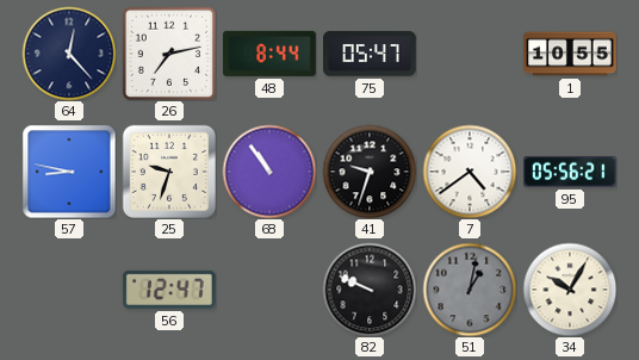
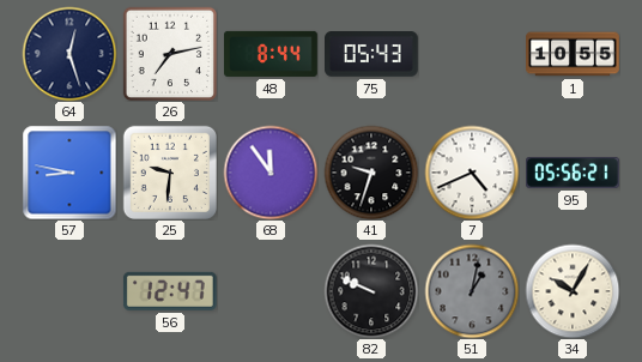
64: 12:23 -> 12:27 (69, 54)
75: 05:47 -> 05:43 (373, 54)
25: 9:33 -> 9:31 (170, 173)
68: 10:54 -> 11:54 (271, 173)
7: 4:39 -> 4:41 (472, 173)
